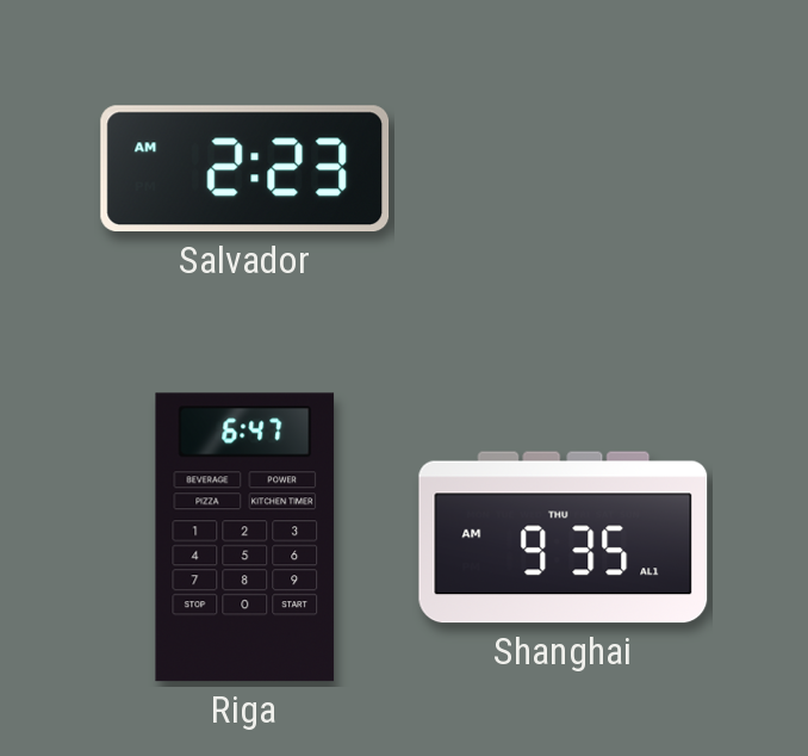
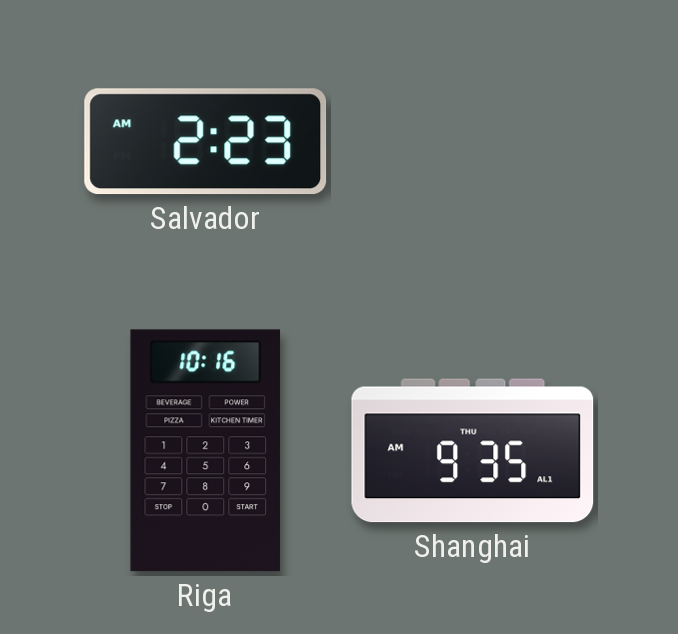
Riga: 6:47 -> 10:16 (206, 451)
